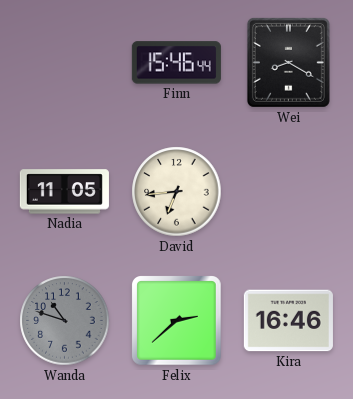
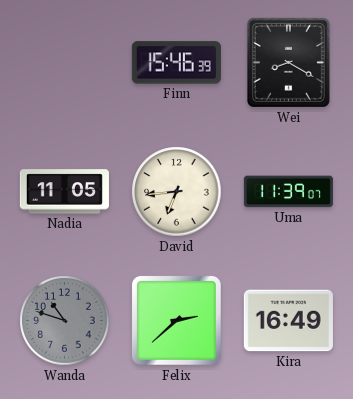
Finn: 15:46:44 -> 15:46:39 (176, 63)
Uma: none -> 11:39 (288, 192)
Kira: 16:46 -> 16:49 (288, 321)
